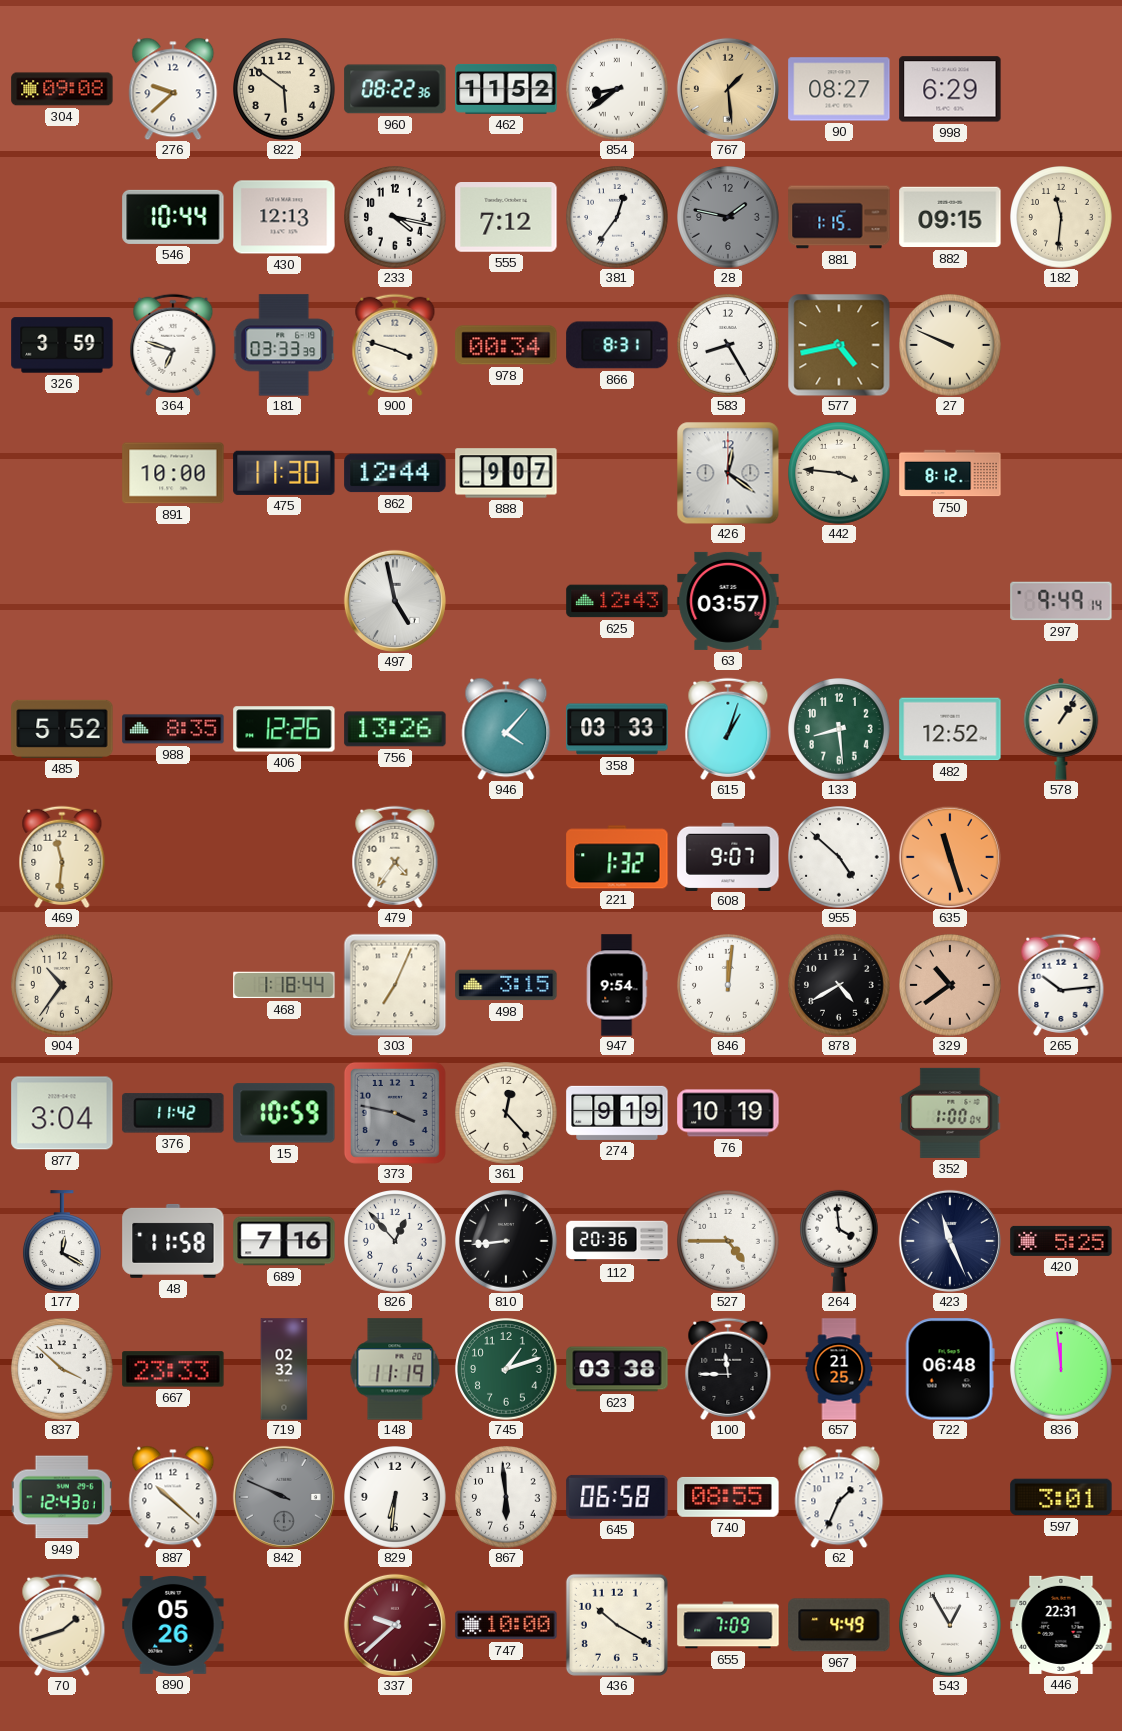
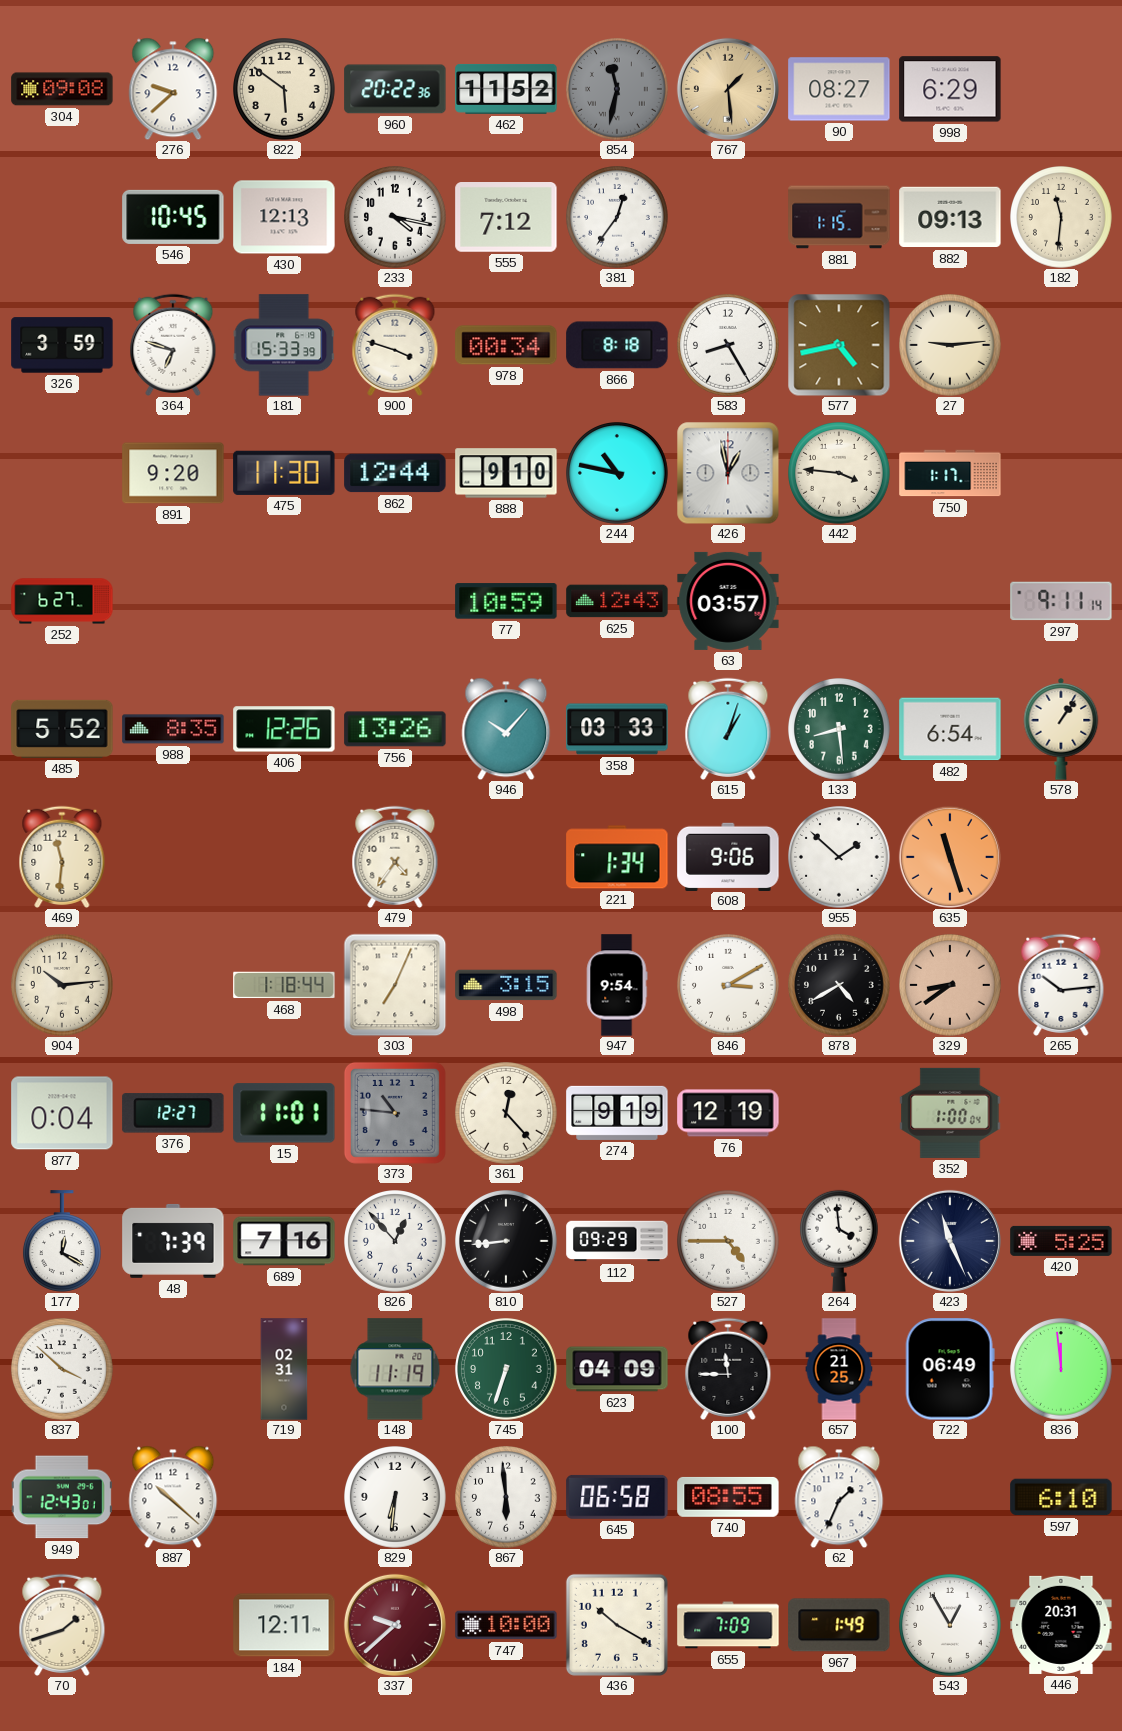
960: 08:22 -> 20:22 (395, 89)
854: 8:39 -> 11:32 (618, 90)
854 dial: white -> grey (618, 90)
546: 10:44 -> 10:45 (173, 217)
28: 1:47 -> none (729, 218)
882: 09:15 -> 09:13 (950, 217)
181: 03:33 -> 15:33 (284, 345)
866: 8:31 -> 8:18 (617, 345)
27: 9:49 -> 9:14 (951, 346)
891: 10:00 -> 9:20 (173, 473)
888: 9:07 -> 9:10 (506, 473)
244: none -> 10:47 (618, 474)
426: 12:21 -> 12:58 (728, 473)
750: 8:12 -> 1:17 (950, 473)
252: none -> 6:27 (62, 601)
497: 4:58 -> none (395, 601)
77: none -> 10:59 (506, 601)
297: 9:49 -> 9:11 (1061, 601)
946: 4:07 -> 10:07 (506, 729)
482: 12:52 -> 6:54 (950, 729)
221: 1:32 -> 1:34 (617, 857)
608: 9:07 -> 9:06 (728, 856)
955: 4:52 -> 1:52 (840, 858)
904: 10:36 -> 10:14 (63, 986)
846: 12:01 -> 3:10 (729, 986)
329: 10:39 -> 8:39 (951, 986)
877: 3:04 -> 0:04 (62, 1113)
376: 11:42 -> 12:27 (173, 1113)
15: 10:59 -> 11:01 (284, 1113)
373: 3:47 -> 10:46 (395, 1113)
76: 10:19 -> 12:19 (728, 1113)
48: 11:58 -> 7:39 (173, 1241)
112: 20:36 -> 09:29 (617, 1241)
667: 23:33 -> none (173, 1369)
719: 02:32 -> 02:31 (284, 1369)
745: 1:12 -> 6:33 (507, 1370)
623: 03:38 -> 04:09 (617, 1369)
722: 06:48 -> 06:49 (950, 1369)
842: 9:49 -> none (284, 1497)
597: 3:01 -> 6:10 (1061, 1497)
890: 05:26 -> none (173, 1625)
184: none -> 12:11 (284, 1625)
967: 4:49 -> 1:49 (839, 1625)
446: 22:31 -> 20:31 (1061, 1625)
